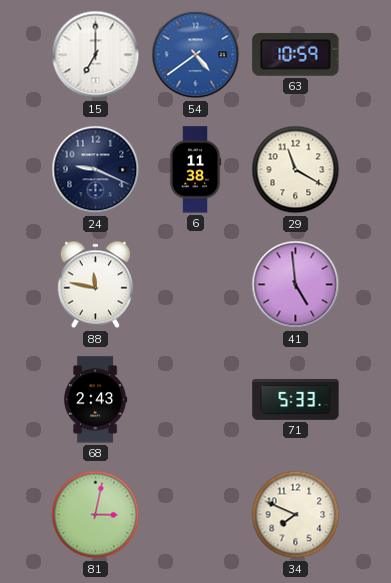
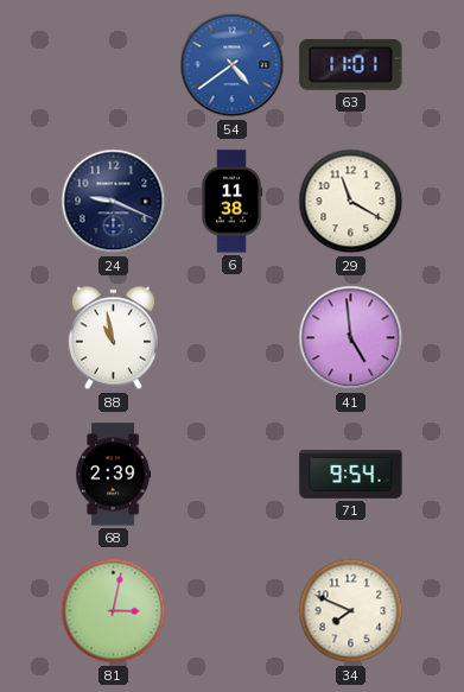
15: 7:00 -> none (96, 55)
63: 10:59 -> 11:01 (351, 64)
88: 11:47 -> 10:58 (113, 338)
68: 2:43 -> 2:39 (114, 475)
71: 5:33 -> 9:54 (351, 474)
